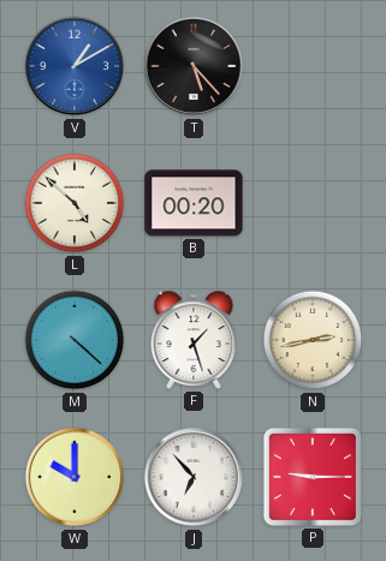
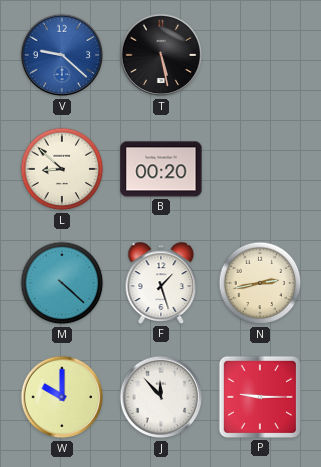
V: 1:10 -> 9:22 (62, 55)
T: 5:23 -> 5:28 (161, 55)
L: 4:52 -> 8:52 (62, 169)
J: 6:53 -> 11:53 (161, 397)
